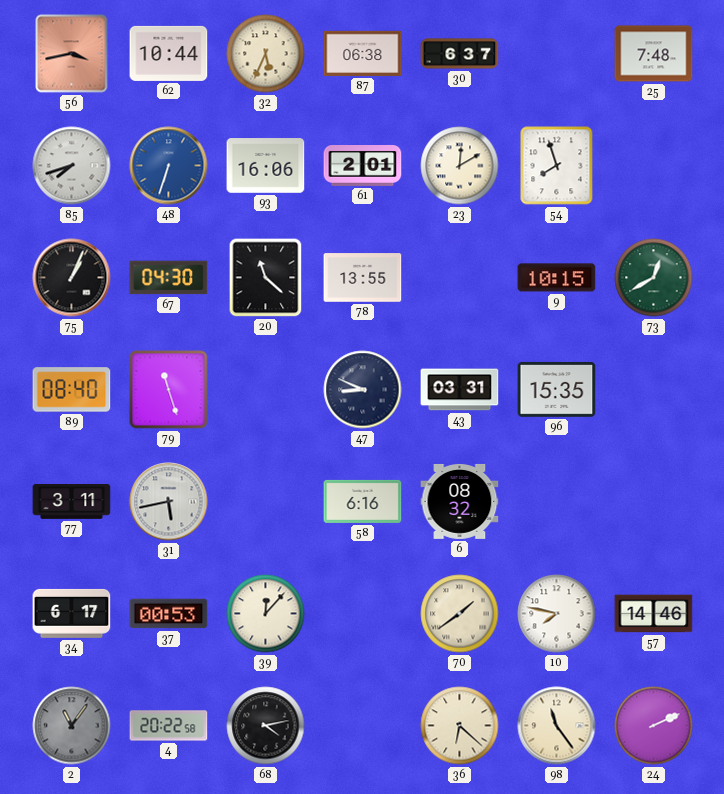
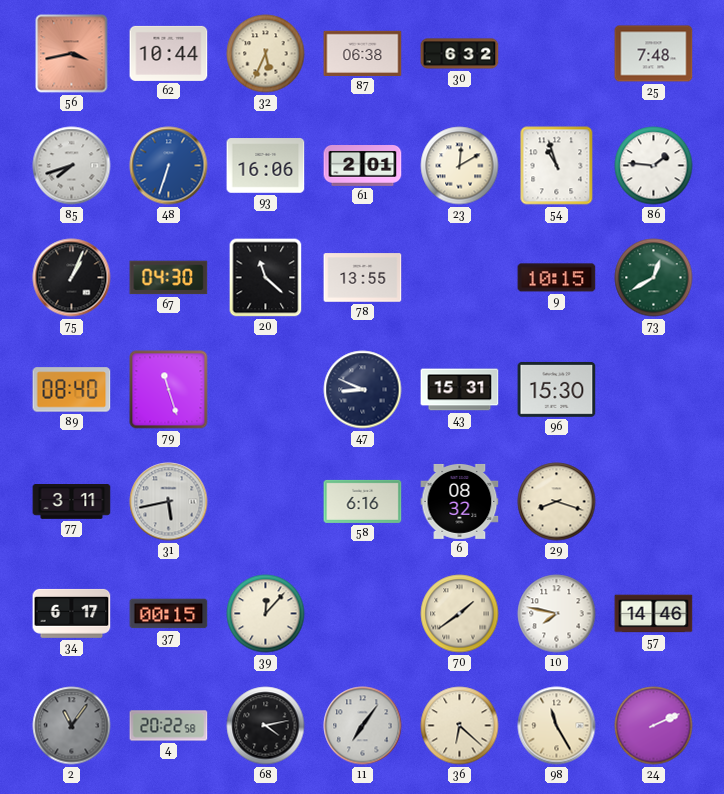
30: 6:37 -> 6:32 (460, 54)
54: 7:57 -> 10:57 (557, 166)
86: none -> 1:46 (654, 166)
43: 03:31 -> 15:31 (460, 390)
96: 15:35 -> 15:30 (557, 390)
29: none -> 8:18 (557, 502)
37: 00:53 -> 00:15 (169, 614)
11: none -> 7:06 (363, 726)
98: 11:24 -> 11:25 (557, 726)
